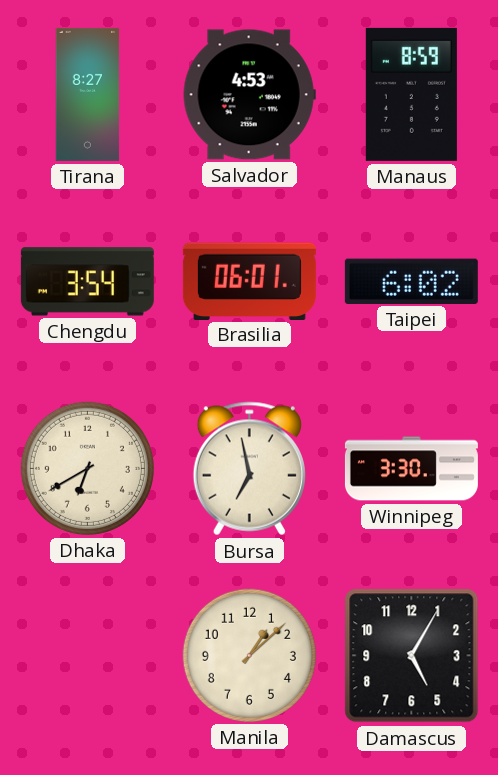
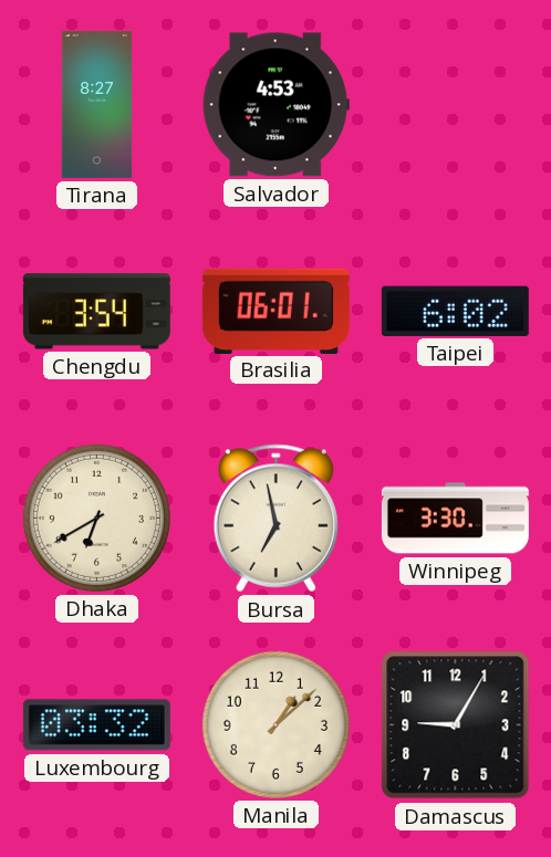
Manaus: 8:59 -> none (411, 94)
Luxembourg: none -> 03:32 (96, 725)
Damascus: 5:05 -> 9:05 (456, 725)
